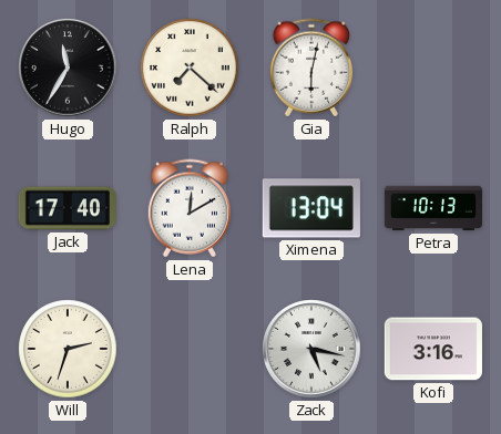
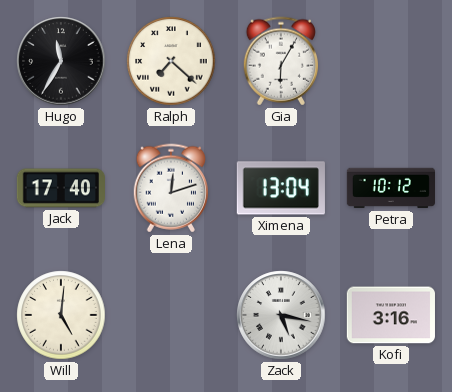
Gia: 6:02 -> 6:05 (280, 61)
Lena: 12:10 -> 12:12 (170, 188)
Petra: 10:13 -> 10:12 (391, 188)
Will: 2:33 -> 5:01 (61, 315)
